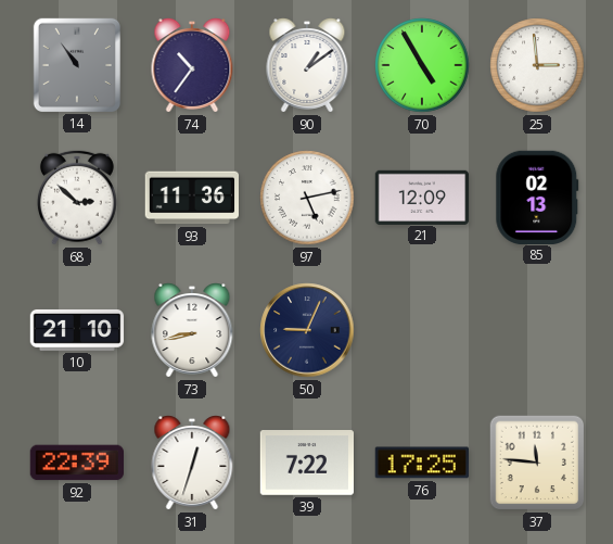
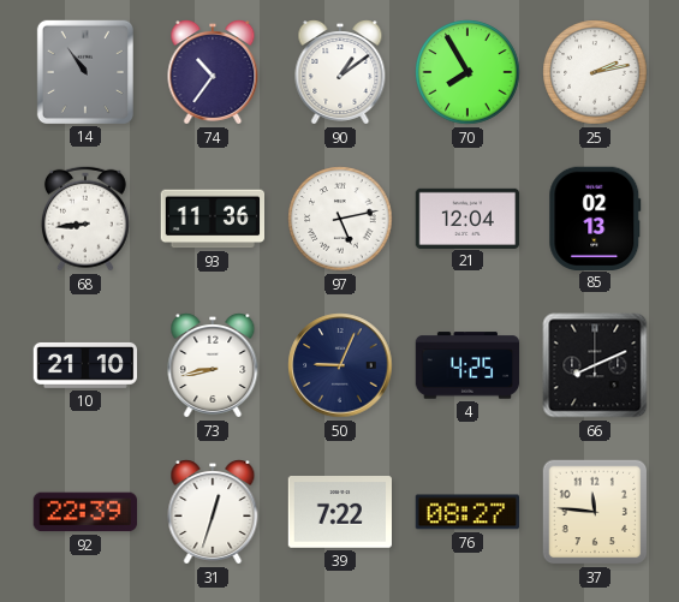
70: 4:55 -> 7:55 (467, 72)
25: 2:59 -> 2:13 (595, 72)
68: 2:52 -> 8:44 (85, 219)
21: 12:09 -> 12:04 (467, 217)
4: none -> 4:25 (467, 365)
66: none -> 8:11 (595, 365)
76: 17:25 -> 08:27 (466, 512)
